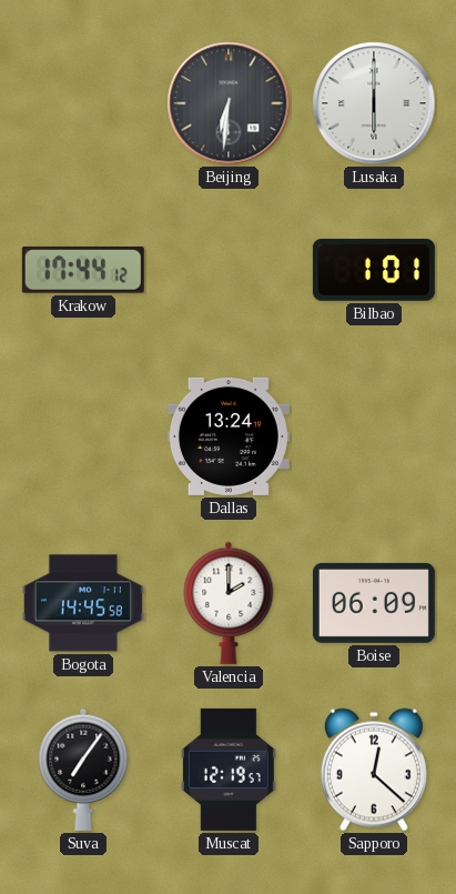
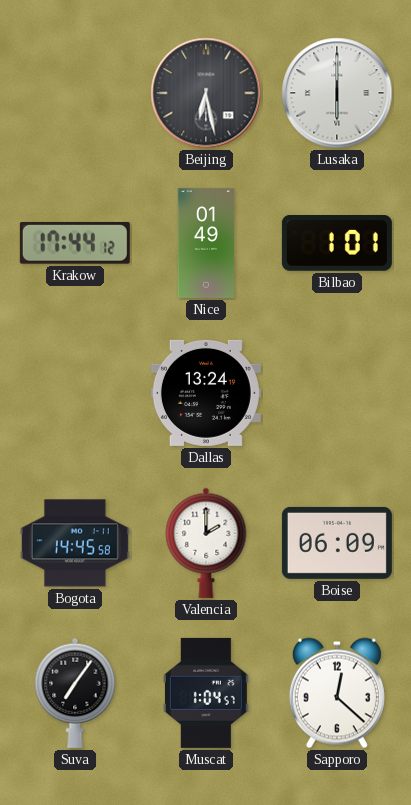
Beijing: 6:31 -> 6:28 (206, 93)
Nice: none -> 01:49 (206, 243)
Muscat: 12:19 -> 1:04 (206, 693)
